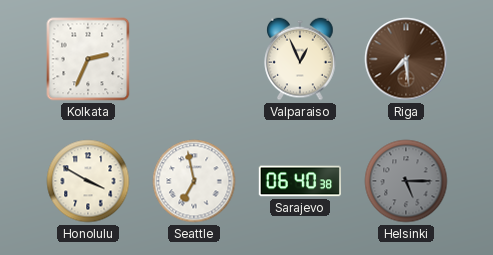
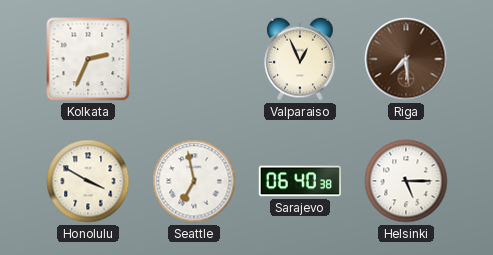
Helsinki dial: grey -> white (406, 181)
